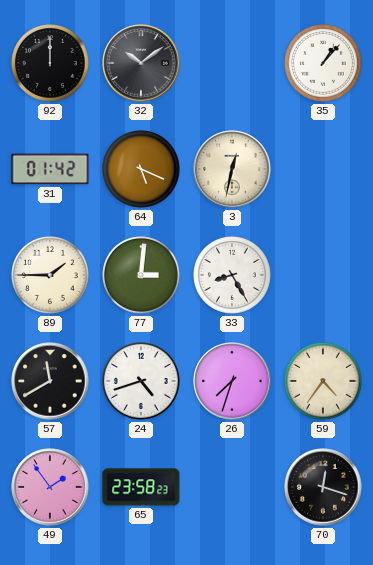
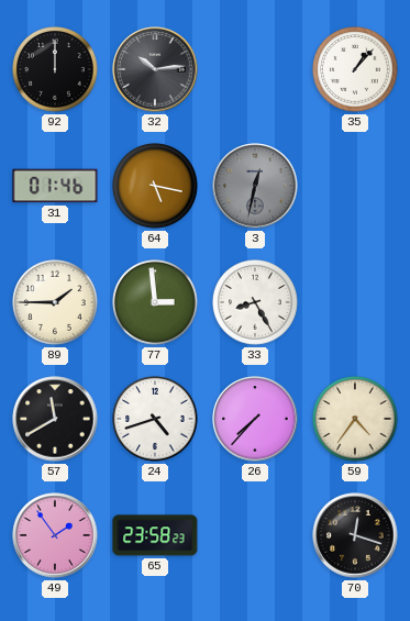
32: 10:09 -> 10:14 (155, 69)
31: 01:42 -> 01:46 (55, 186)
64: 5:19 -> 5:17 (156, 187)
3 dial: cream -> grey (255, 186)
77: 3:01 -> 2:59 (156, 303)
26: 7:33 -> 7:37 (255, 419)
